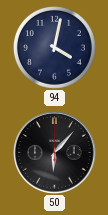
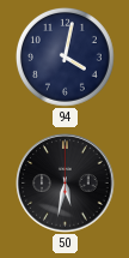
50: 6:07 -> 5:32 (66, 184)
